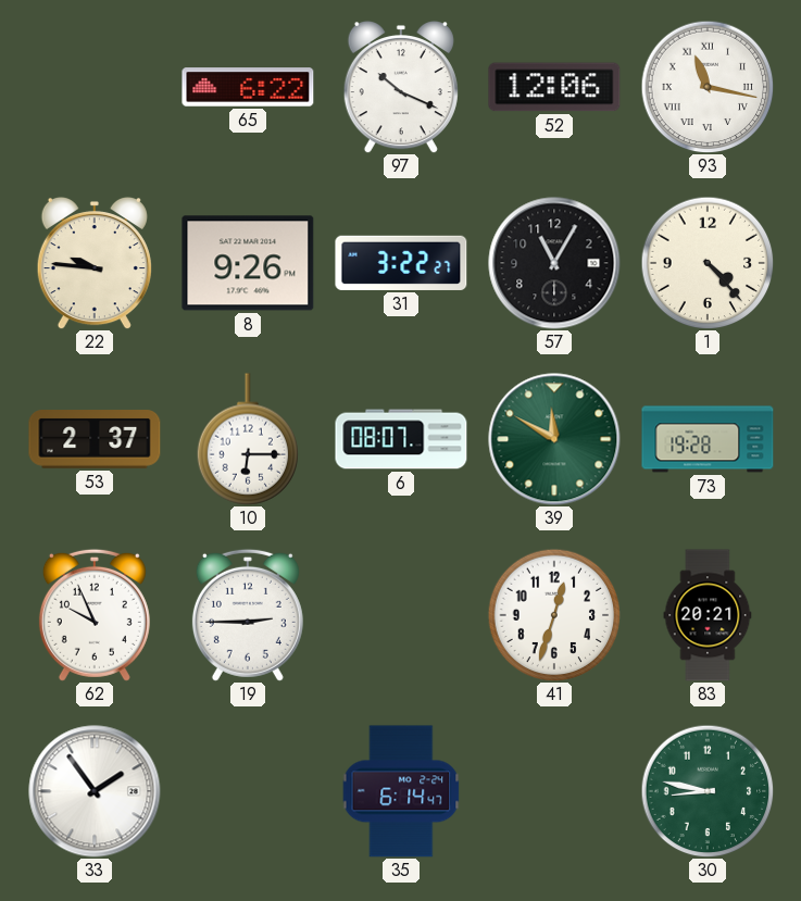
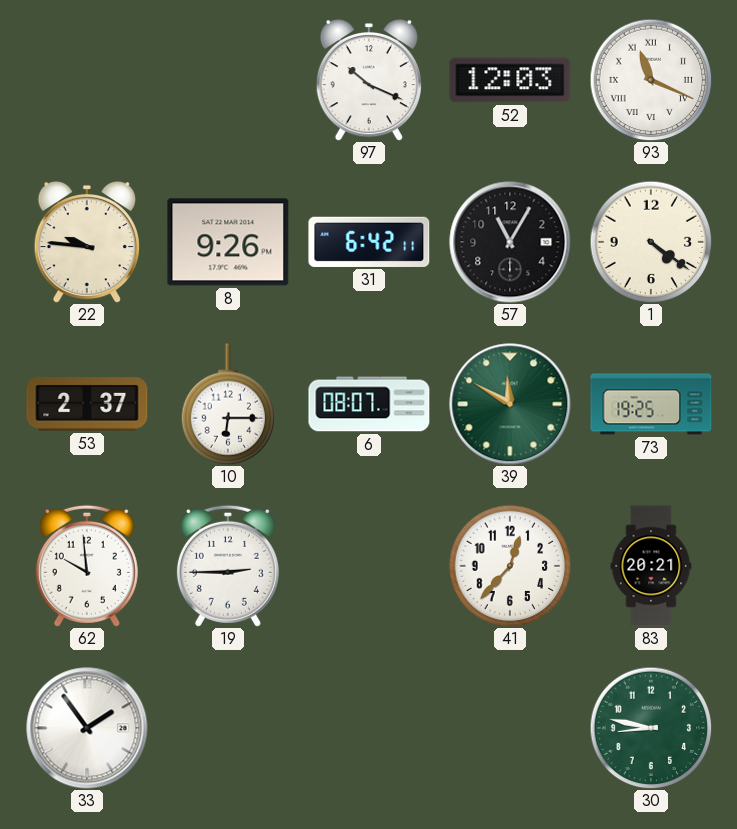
65: 6:22 -> none (248, 87)
52: 12:06 -> 12:03 (510, 80)
93: 11:17 -> 11:19 (651, 80)
31: 3:22 -> 6:42 (369, 242)
1: 4:23 -> 4:21 (651, 242)
73: 19:28 -> 19:25 (651, 404)
62: 9:56 -> 9:59 (87, 566)
41: 12:33 -> 12:37 (510, 566)
35: 6:14 -> none (401, 791)
